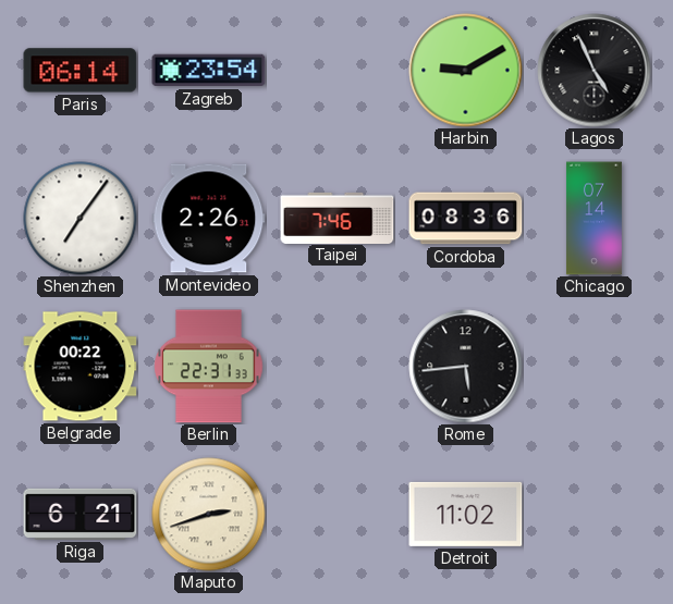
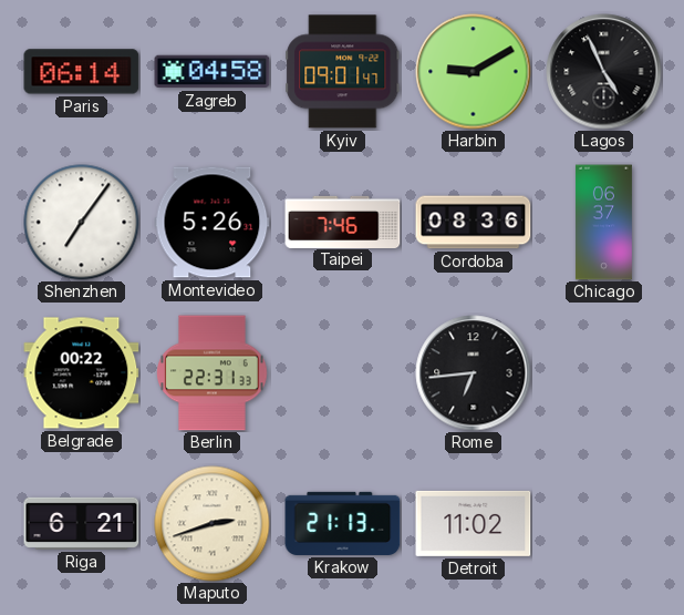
Zagreb: 23:54 -> 04:58 (213, 72)
Kyiv: none -> 09:01 (343, 72)
Montevideo: 2:26 -> 5:26 (213, 223)
Chicago: 07:14 -> 06:37 (603, 223)
Rome: 5:44 -> 6:44 (474, 373)
Krakow: none -> 21:13 (343, 523)
